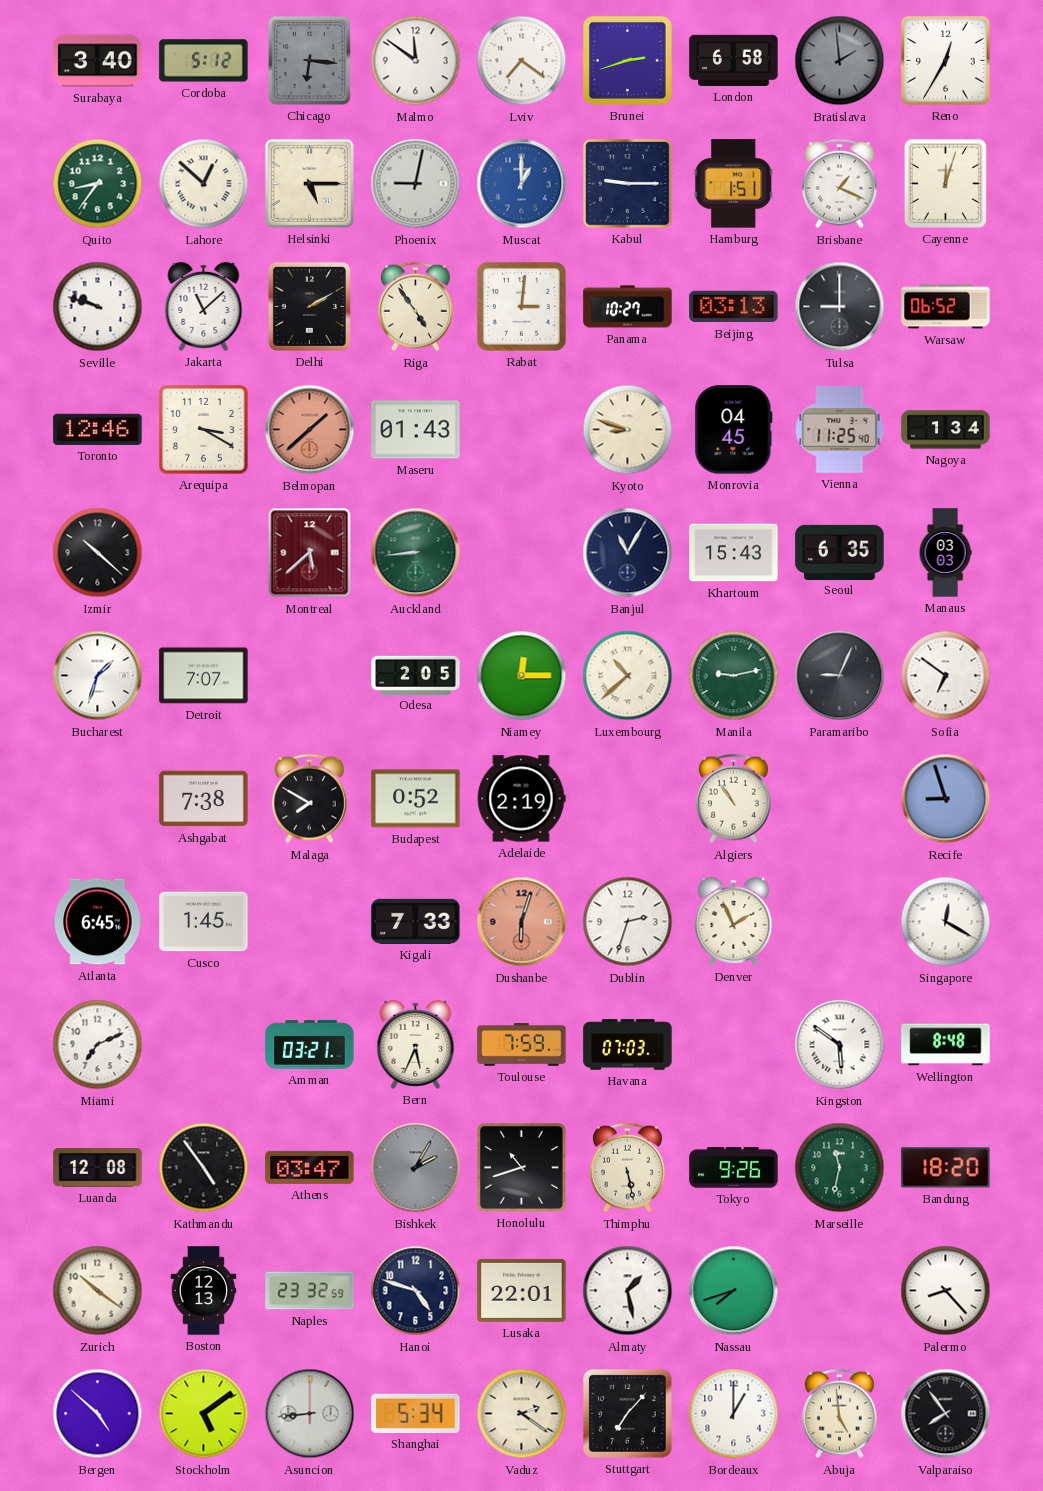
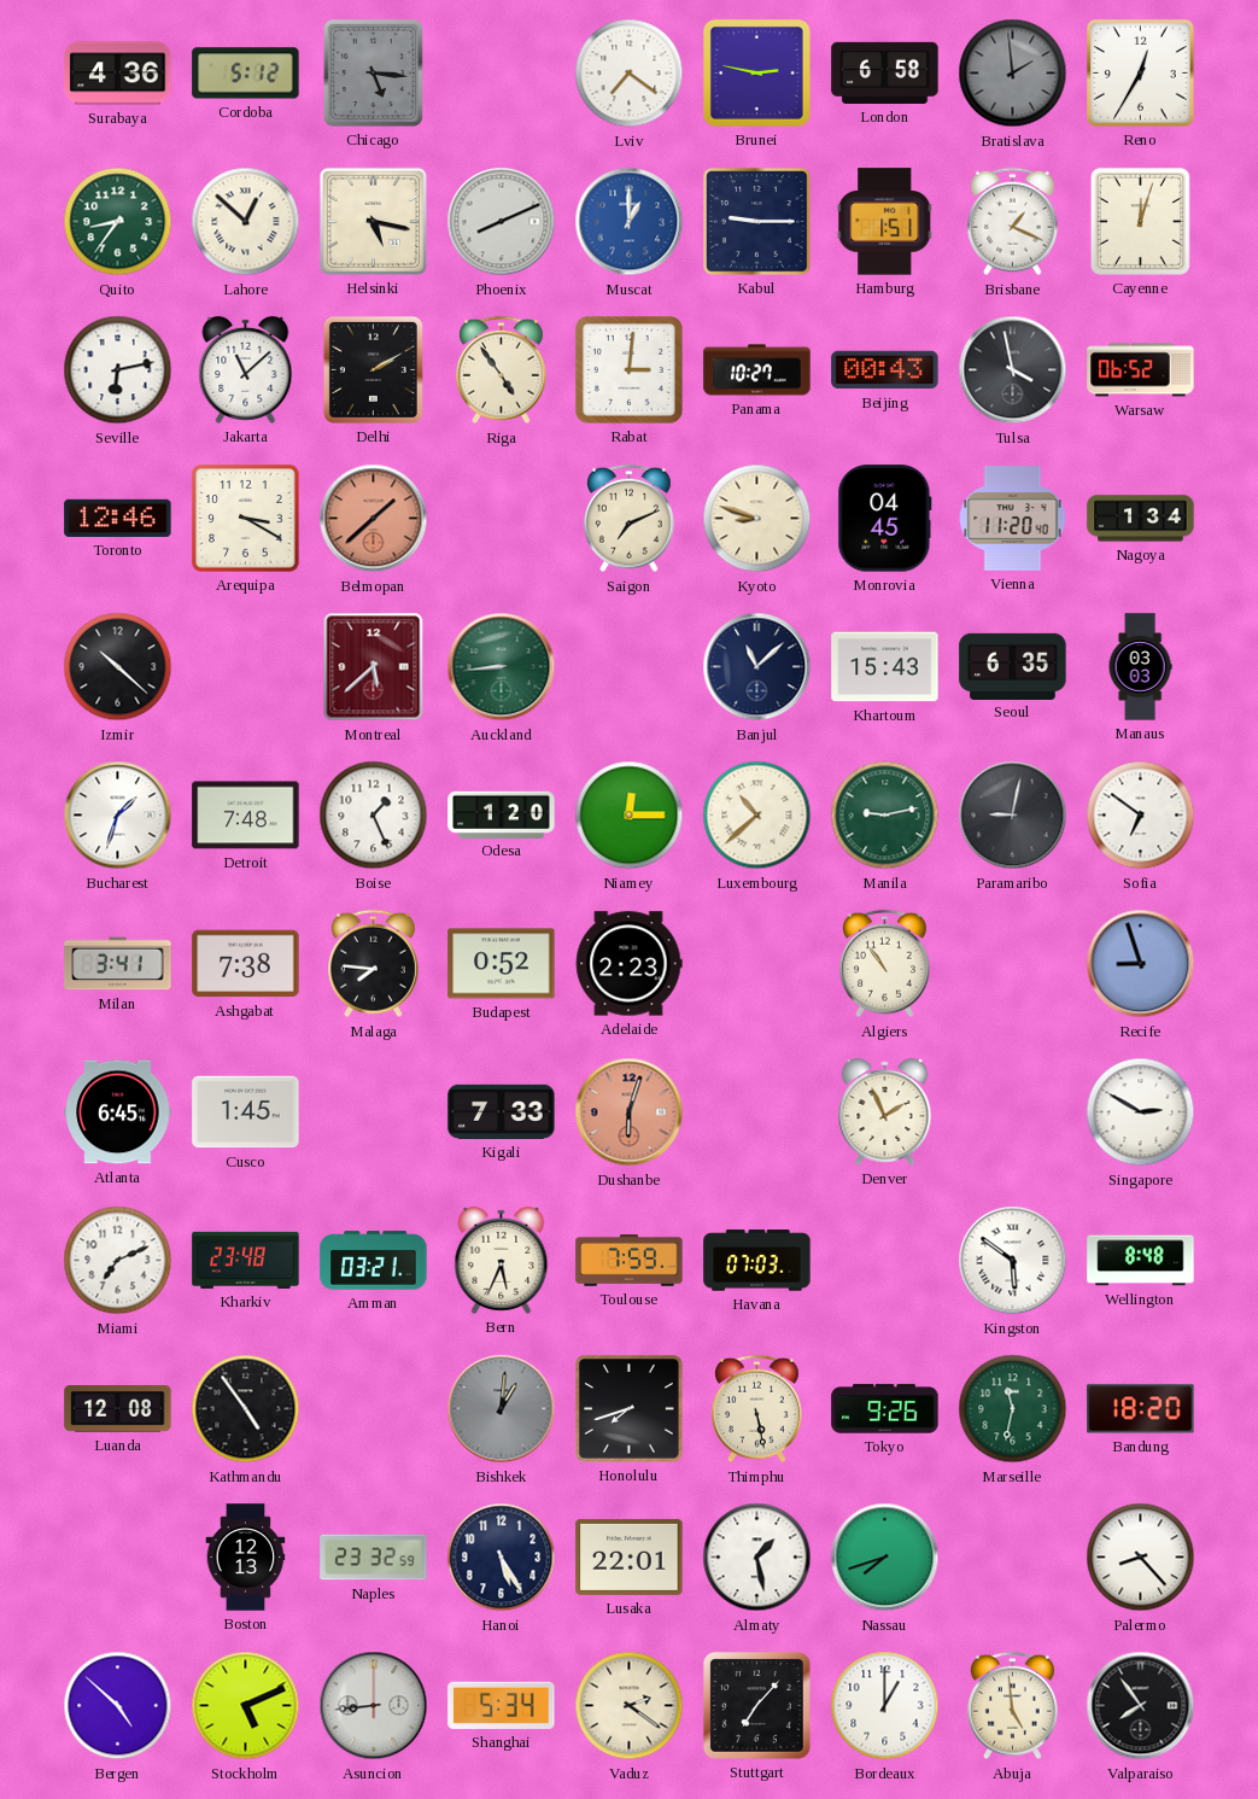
Surabaya: 3:40 -> 4:36 (118, 74)
Chicago: 6:16 -> 5:16 (373, 72)
Malmo: 11:51 -> none (416, 61)
Brunei: 2:42 -> 2:47 (756, 72)
Helsinki: 5:15 -> 5:17 (373, 221)
Phoenix: 9:02 -> 8:11 (502, 222)
Seville: 9:48 -> 6:13 (118, 370)
Beijing: 03:13 -> 00:43 (885, 370)
Tulsa: 9:00 -> 3:58 (1013, 370)
Maseru: 01:43 -> none (416, 430)
Saigon: none -> 7:11 (630, 519)
Vienna: 11:25 -> 11:20 (1013, 519)
Banjul: 11:05 -> 11:08 (757, 667)
Detroit: 7:07 -> 7:48 (246, 816)
Boise: none -> 1:26 (374, 816)
Odesa: 2:05 -> 1:20 (502, 814)
Paramaribo: 9:04 -> 9:02 (1013, 816)
Milan: none -> 3:41 (118, 964)
Malaga: 7:50 -> 7:46 (374, 964)
Adelaide: 2:19 -> 2:23 (628, 964)
Dublin: 2:33 -> none (628, 922)
Singapore: 12:20 -> 2:50 (1141, 1112)
Kharkiv: none -> 23:48 (246, 1260)
Athens: 03:47 -> none (310, 1167)
Bishkek: 2:05 -> 1:01 (502, 1409)
Honolulu: 10:42 -> 7:42 (630, 1409)
Zurich: 10:21 -> none (98, 1291)
Hanoi: 4:48 -> 5:25 (502, 1558)
Stockholm: 5:09 -> 5:11 (246, 1706)
